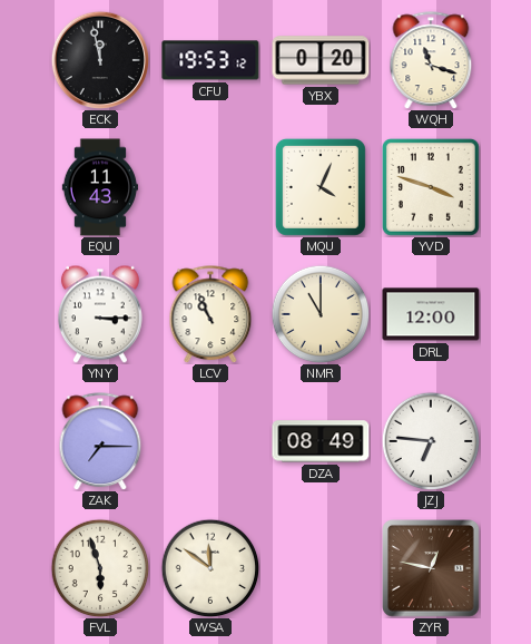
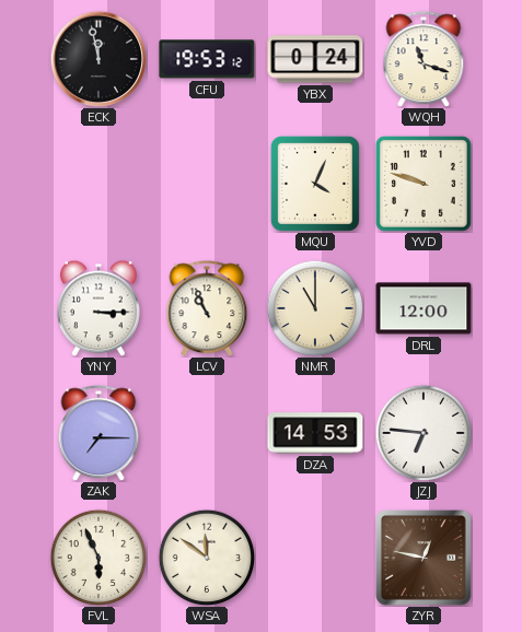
YBX: 0:20 -> 0:24 (315, 59)
EQU: 11:43 -> none (100, 187)
YVD: 3:48 -> 9:48 (424, 184)
DZA: 08:49 -> 14:53 (315, 433)
FVL: 5:57 -> 5:56 (98, 558)
